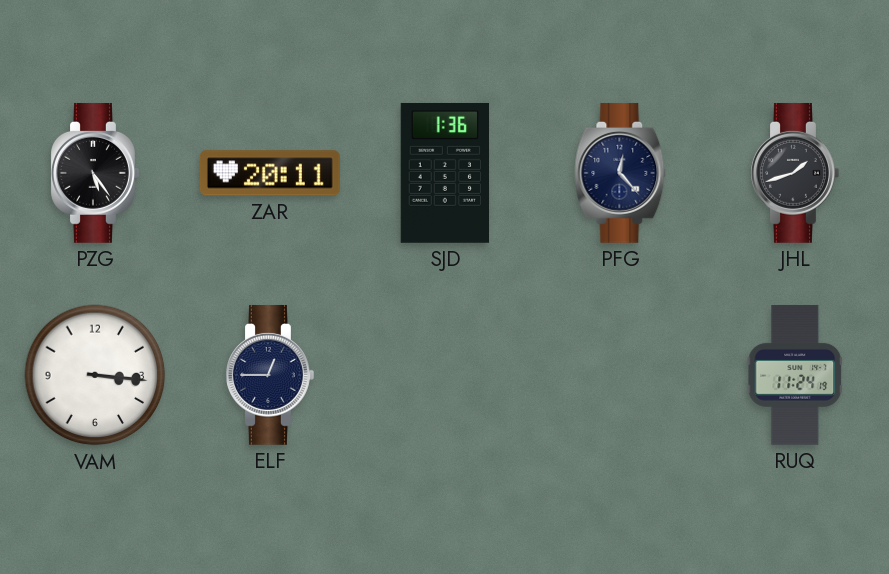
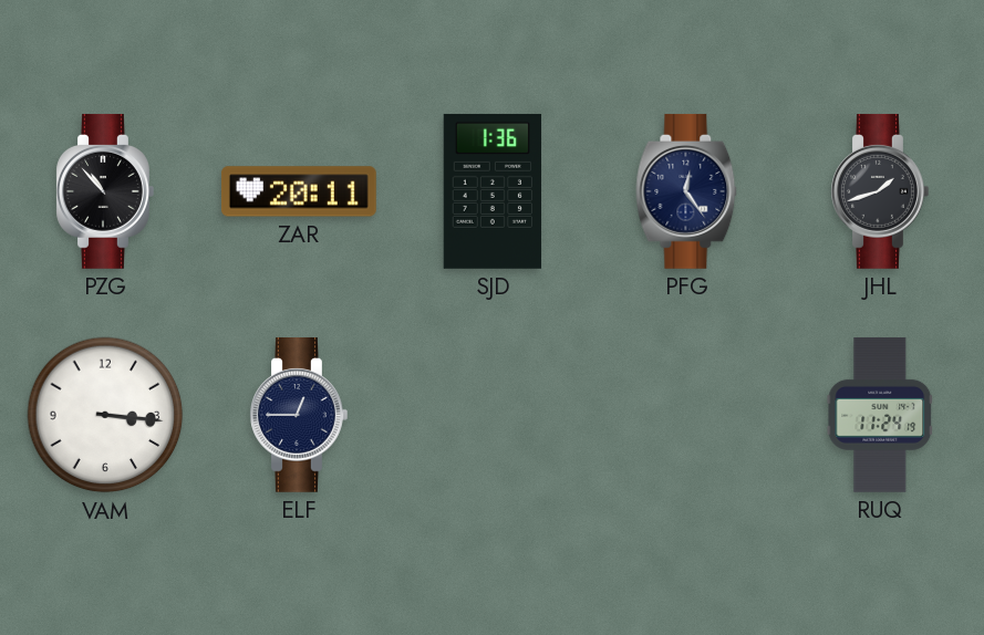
PZG: 5:24 -> 10:53 (105, 191)
PFG: 12:23 -> 12:24 (686, 191)
